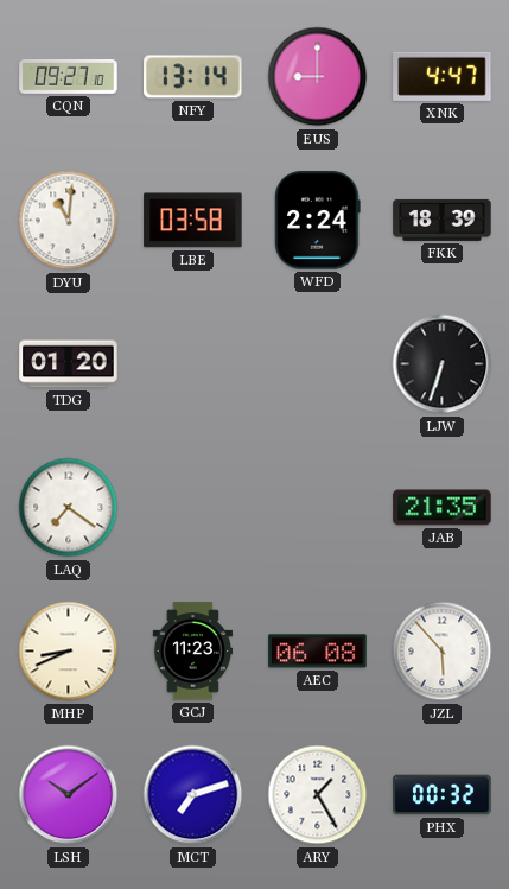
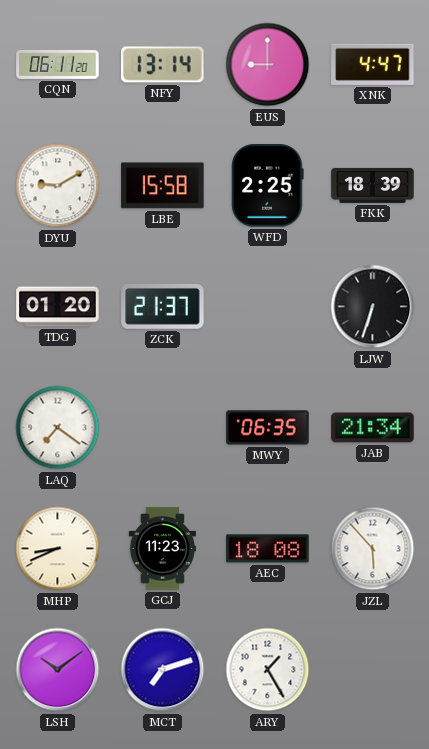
CQN: 09:27 -> 06:11 (58, 64)
DYU: 11:01 -> 9:10 (58, 186)
LBE: 03:58 -> 15:58 (163, 186)
WFD: 2:24 -> 2:25 (268, 186)
ZCK: none -> 21:37 (163, 307)
MWY: none -> 06:35 (268, 428)
JAB: 21:35 -> 21:34 (373, 428)
AEC: 06:08 -> 18:08 (268, 549)
PHX: 00:32 -> none (443, 795)
